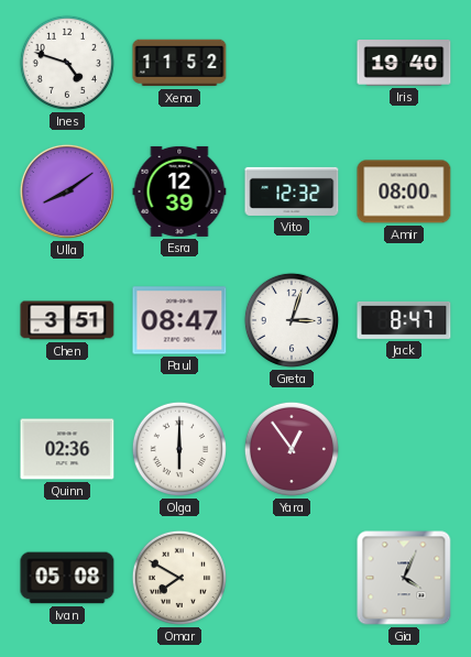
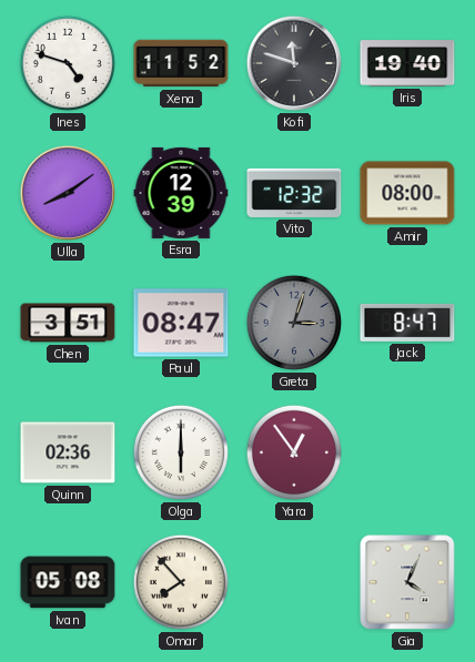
Kofi: none -> 11:48 (294, 63)
Greta dial: white -> grey (294, 323)
Omar: 7:50 -> 7:53 (181, 582)
